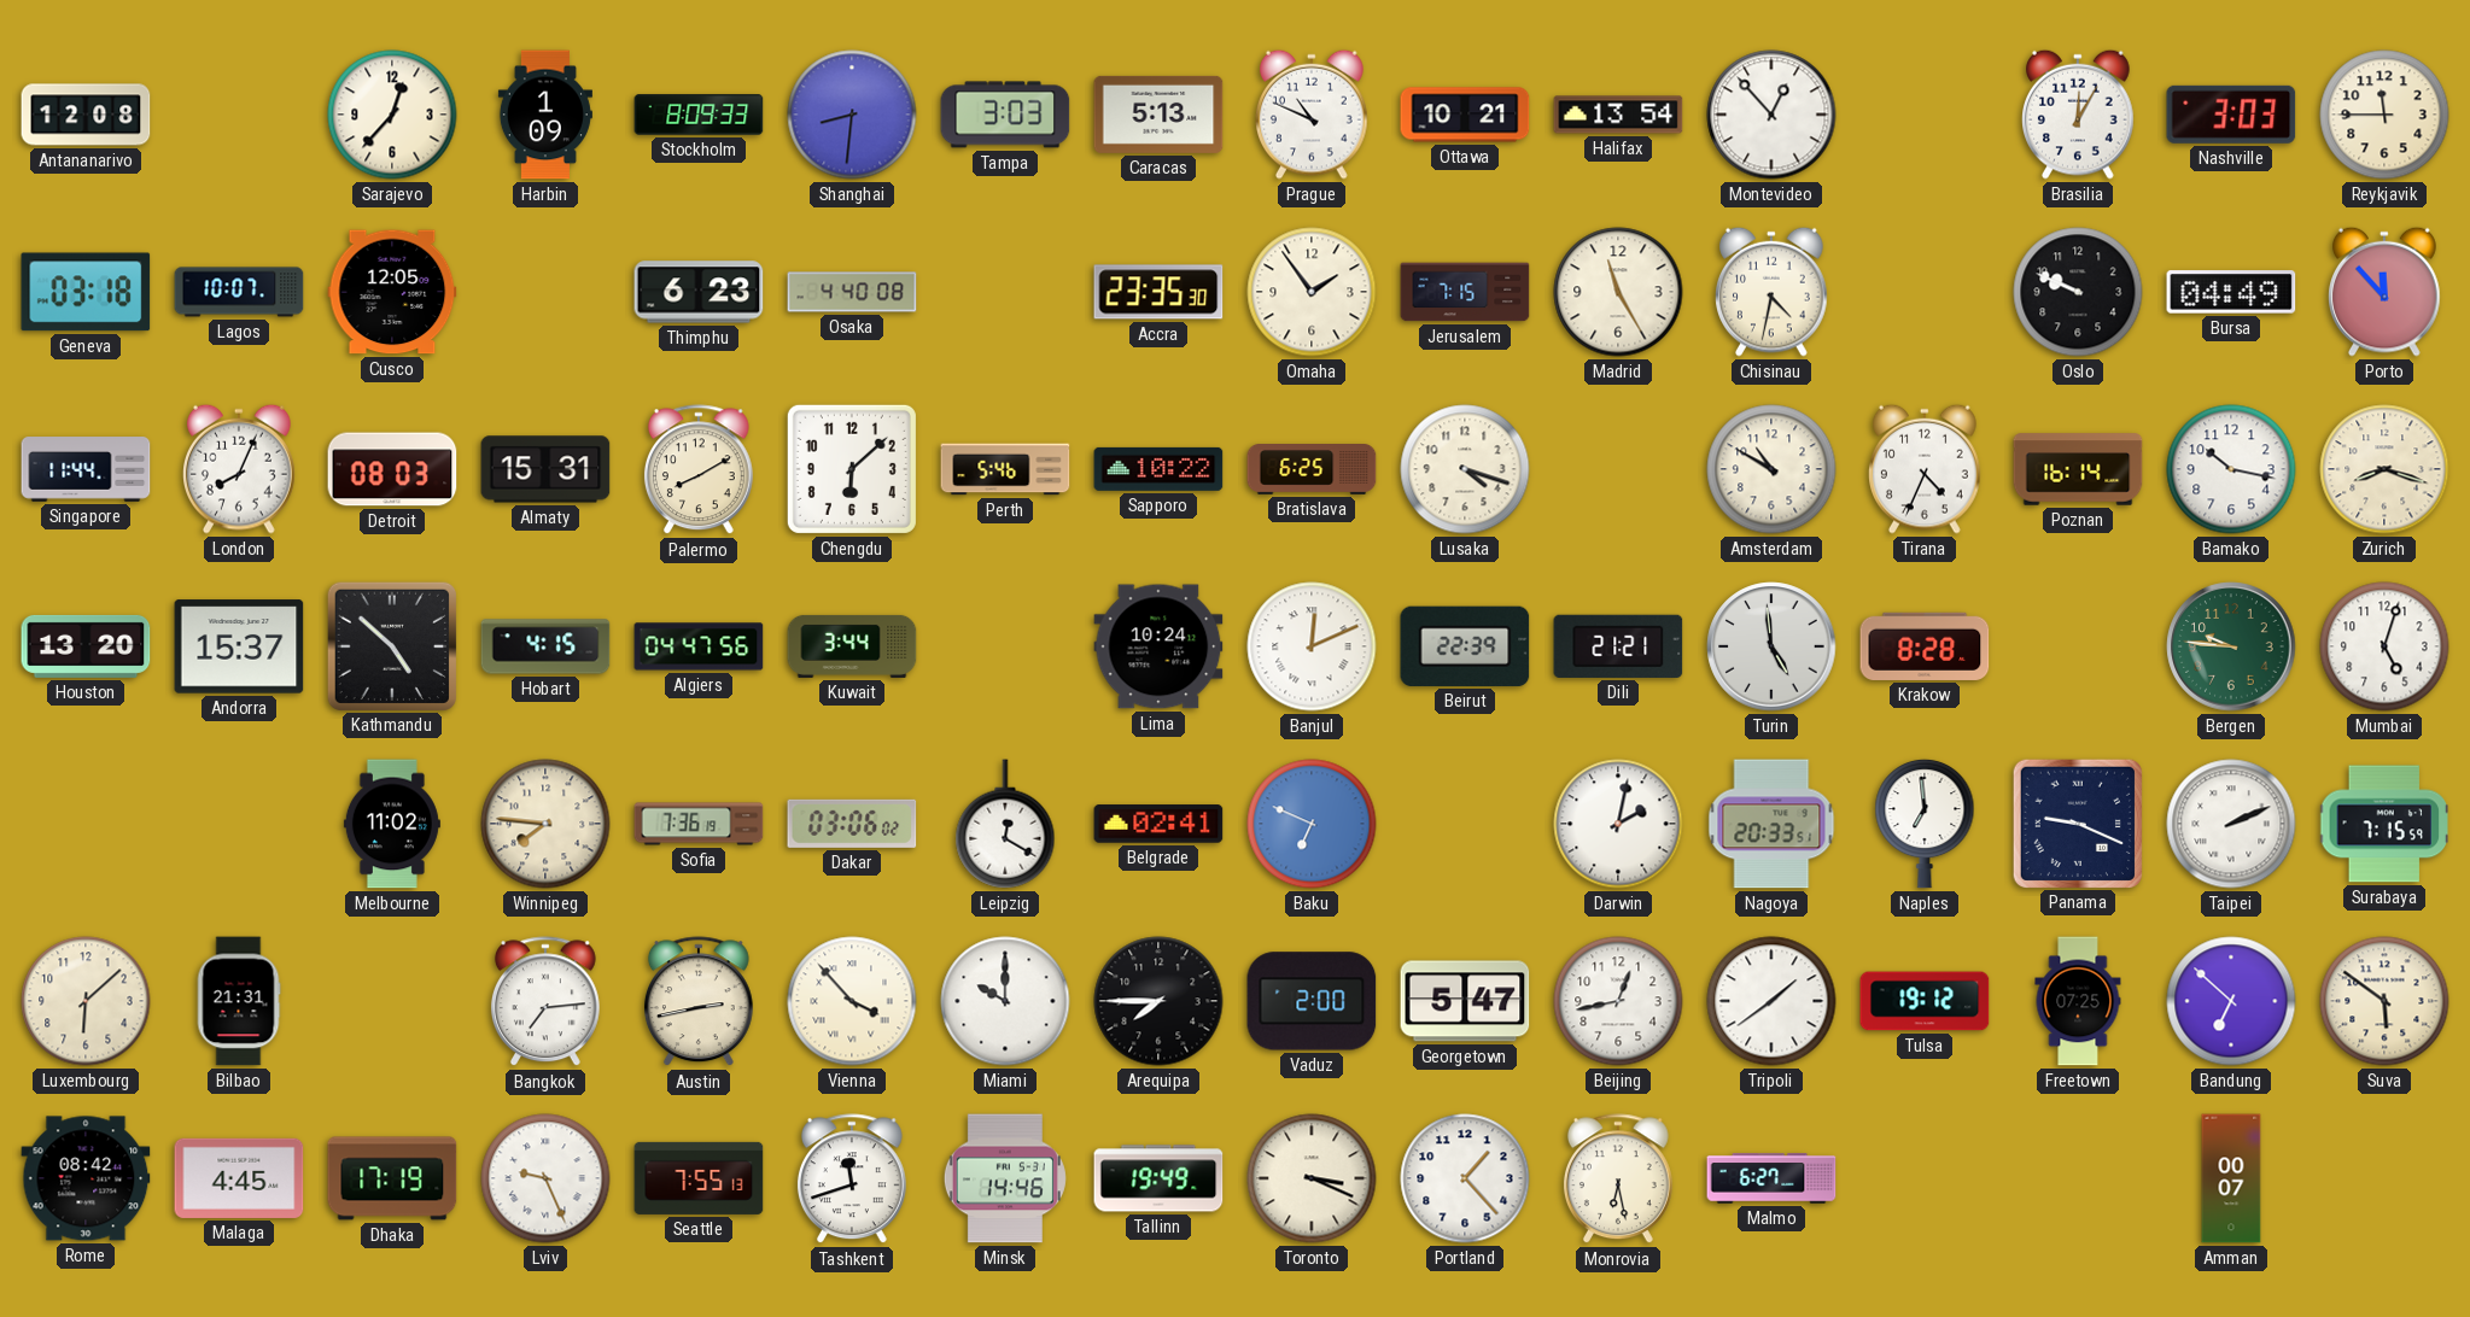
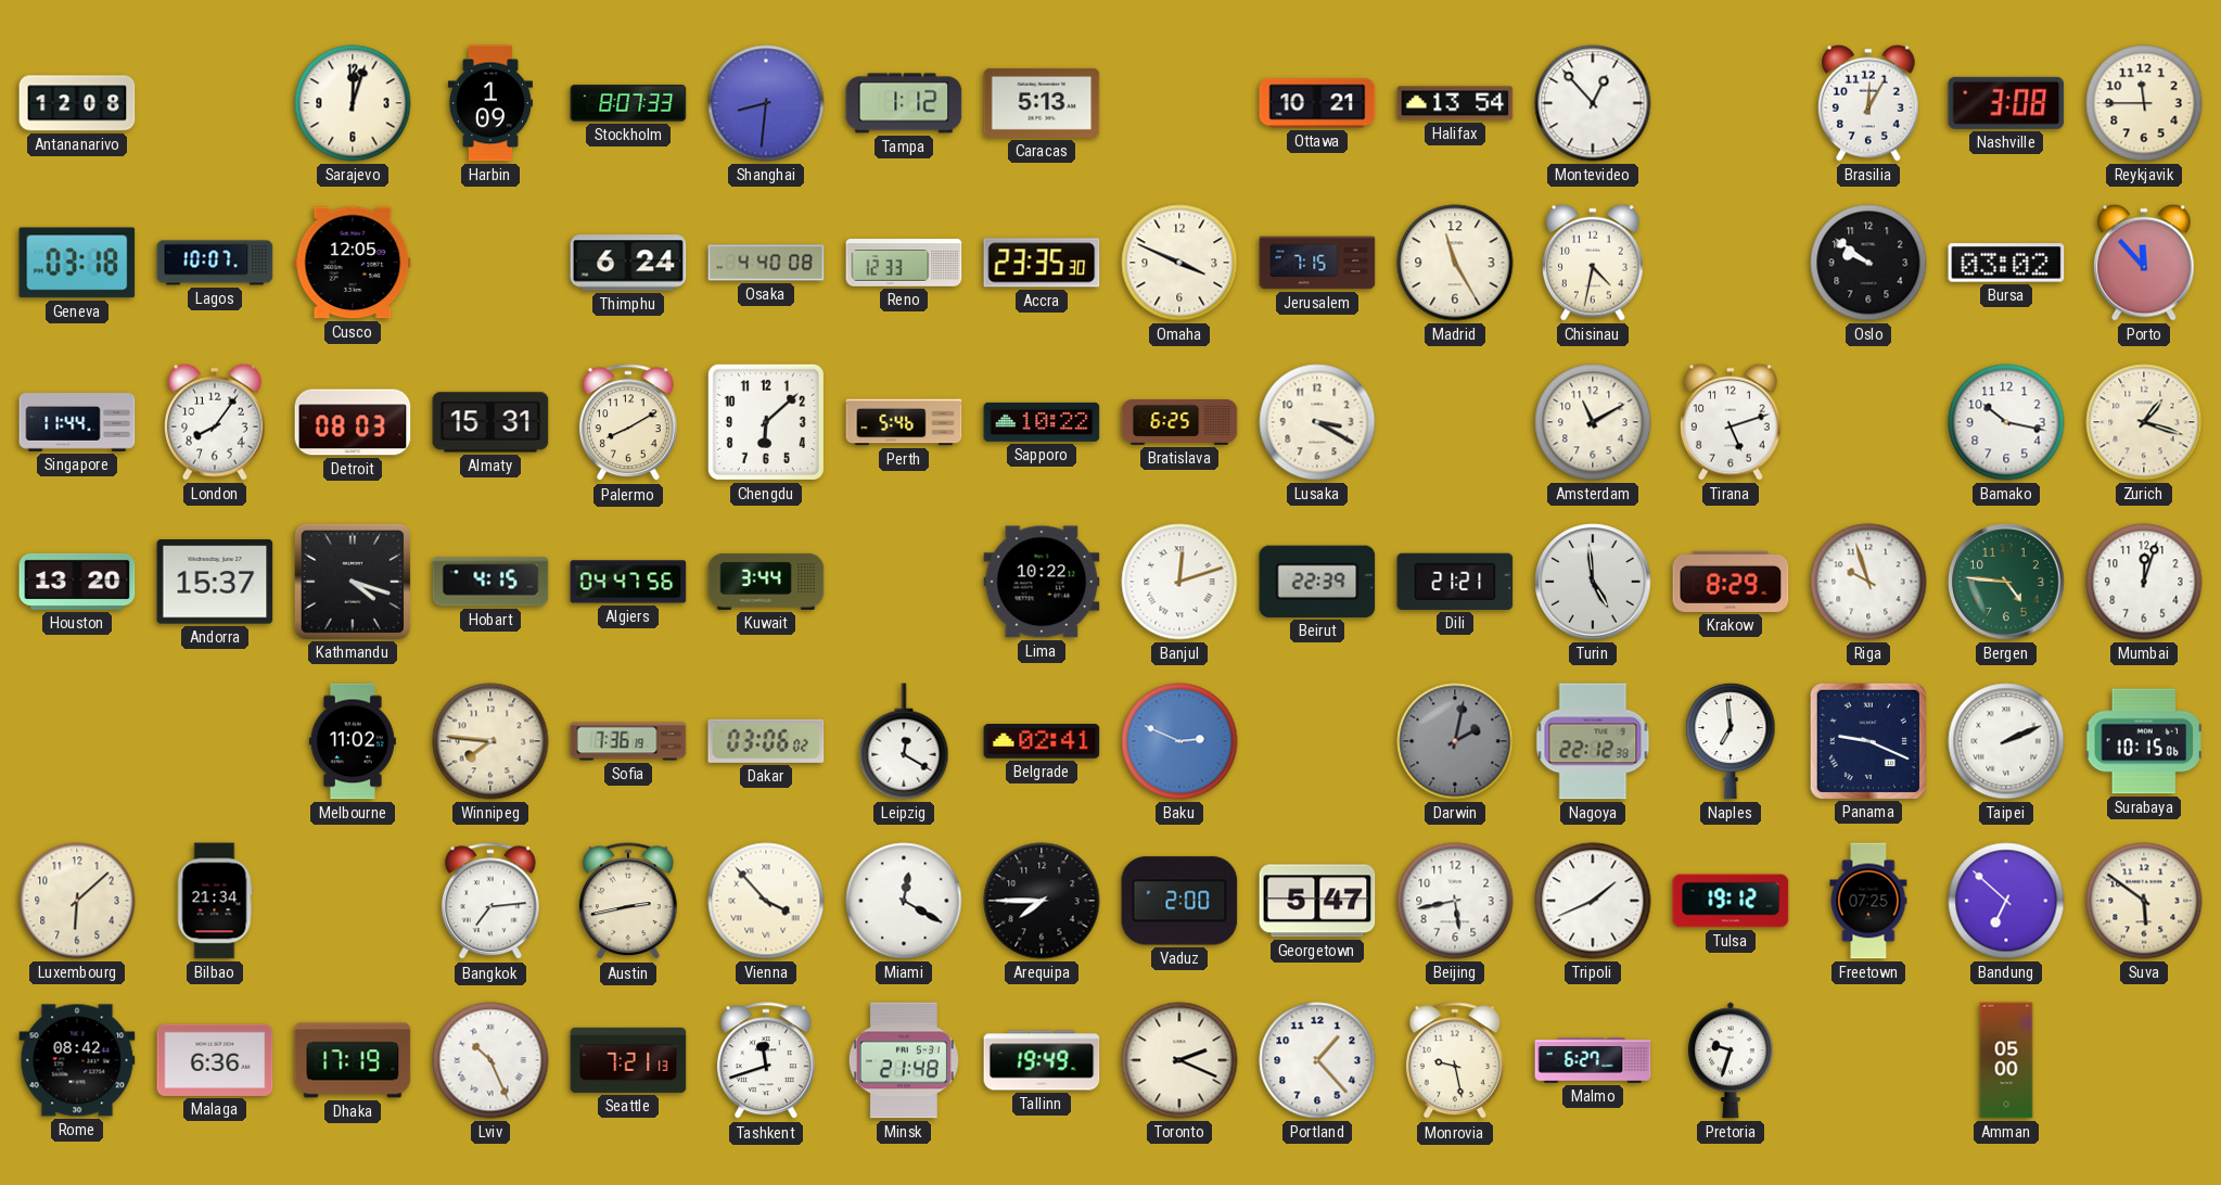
Sarajevo: 12:37 -> 12:03 (353, 103)
Stockholm: 8:09 -> 8:07 (628, 103)
Tampa: 3:03 -> 1:12 (904, 103)
Prague: 10:49 -> none (1313, 115)
Nashville: 3:03 -> 3:08 (2006, 103)
Thimphu: 6:23 -> 6:24 (628, 263)
Reno: none -> 12:33 (904, 263)
Omaha: 1:54 -> 3:49 (1179, 263)
Oslo: 9:49 -> 9:51 (1868, 263)
Bursa: 04:49 -> 03:02 (2006, 263)
London: 8:04 -> 8:06 (216, 422)
Lusaka: 4:18 -> 3:20 (1317, 422)
Amsterdam: 10:50 -> 11:10 (1593, 422)
Tirana: 4:34 -> 5:12 (1732, 422)
Poznan: 16:14 -> none (2078, 469)
Zurich: 8:18 -> 1:18 (2144, 422)
Kathmandu: 4:52 -> 4:18 (352, 581)
Lima: 10:24 -> 10:22 (1042, 582)
Banjul: 12:11 -> 12:12 (1179, 582)
Krakow: 8:28 -> 8:29 (1731, 582)
Riga: none -> 9:57 (1868, 582)
Bergen: 9:46 -> 4:46 (2006, 582)
Mumbai: 5:03 -> 12:03 (2144, 582)
Baku: 6:49 -> 2:49 (1179, 741)
Darwin dial: white -> grey (1455, 741)
Nagoya: 20:33 -> 22:12 (1593, 741)
Surabaya: 7:15 -> 10:15 (2145, 741)
Bilbao: 21:31 -> 21:34 (215, 901)
Miami: 10:00 -> 12:20 (904, 901)
Beijing: 12:43 -> 5:43 (1455, 901)
Tripoli: 1:39 -> 1:41 (1593, 901)
Malaga: 4:45 -> 6:36 (215, 1060)
Lviv: 9:26 -> 10:26 (490, 1060)
Seattle: 7:55 -> 7:21 (628, 1060)
Minsk: 14:46 -> 21:48 (904, 1060)
Toronto: 3:19 -> 2:19 (1179, 1060)
Monrovia: 6:28 -> 9:28 (1455, 1061)
Pretoria: none -> 9:33 (1731, 1060)
Amman: 00:07 -> 05:00 (2006, 1060)
